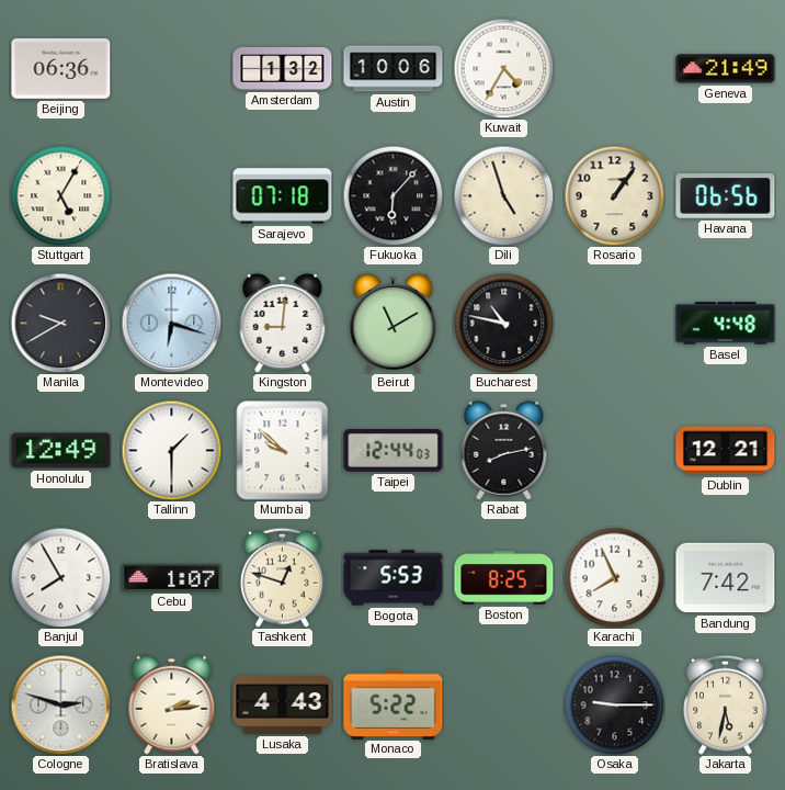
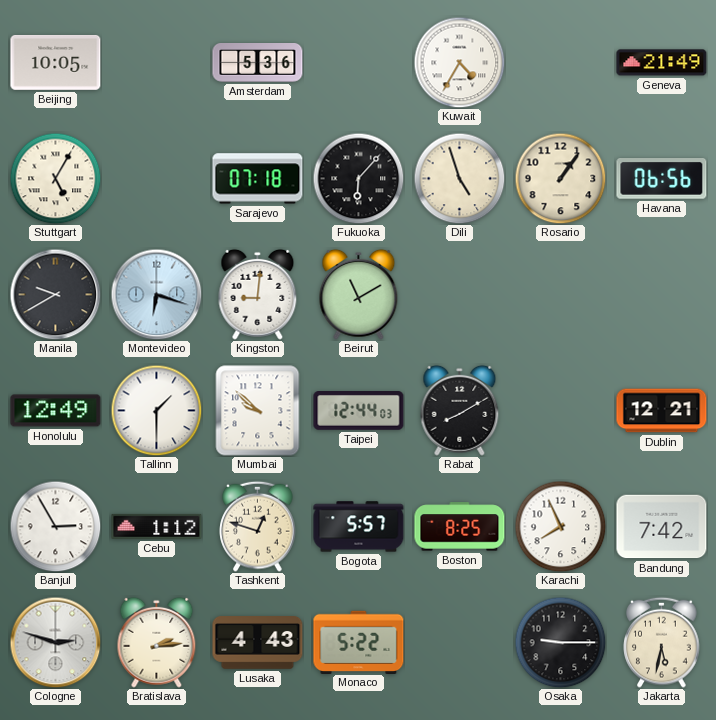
Beijing: 06:36 -> 10:05 (56, 62)
Amsterdam: 1:32 -> 5:36 (258, 63)
Austin: 10:06 -> none (394, 69)
Bucharest: 10:47 -> none (503, 323)
Basel: 4:48 -> none (726, 324)
Rabat: 8:13 -> 8:10 (460, 410)
Banjul: 7:55 -> 2:55 (55, 526)
Cebu: 1:07 -> 1:12 (157, 526)
Bogota: 5:53 -> 5:57 (359, 527)
